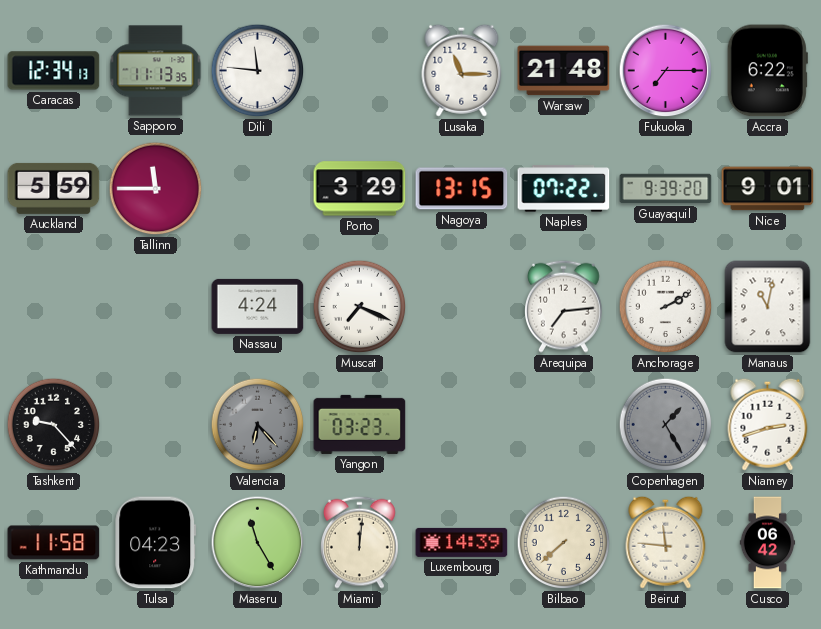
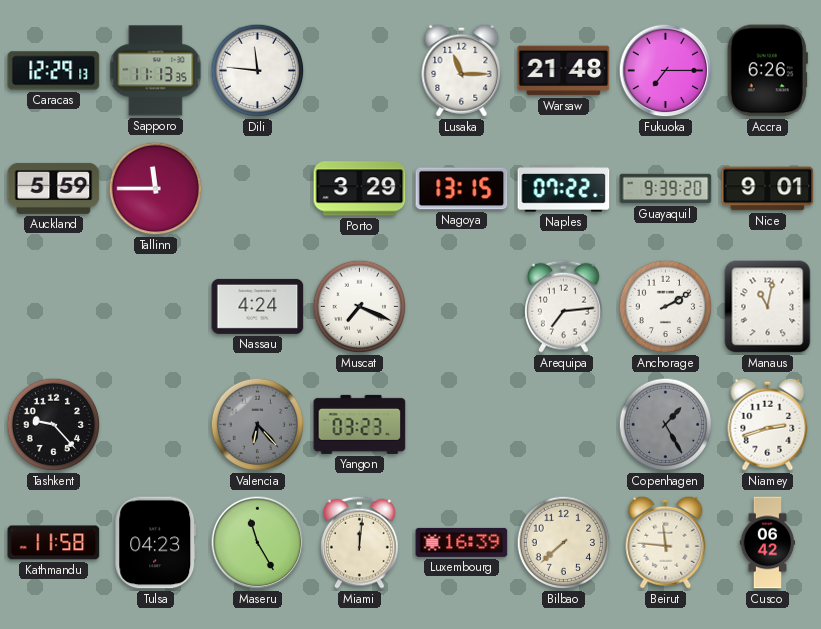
Caracas: 12:34 -> 12:29 (54, 71)
Accra: 6:22 -> 6:26 (767, 71)
Luxembourg: 14:39 -> 16:39 (462, 542)
